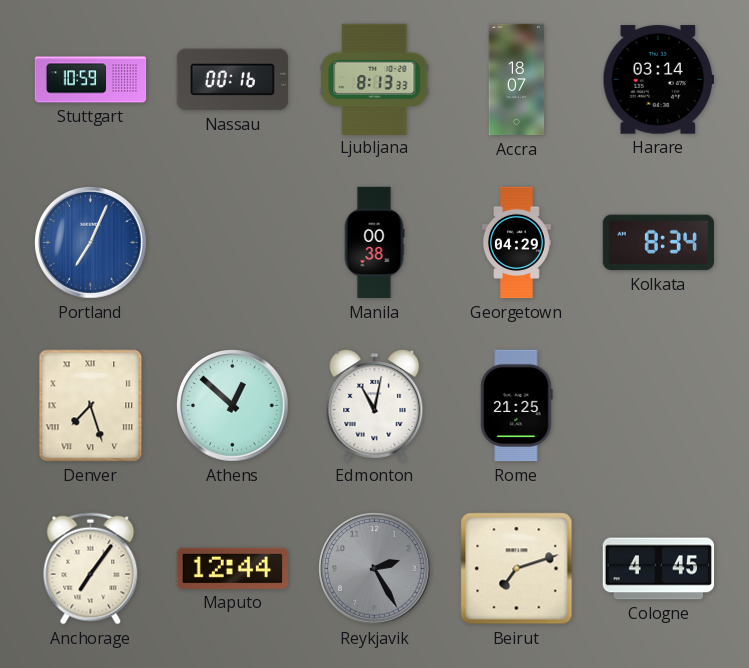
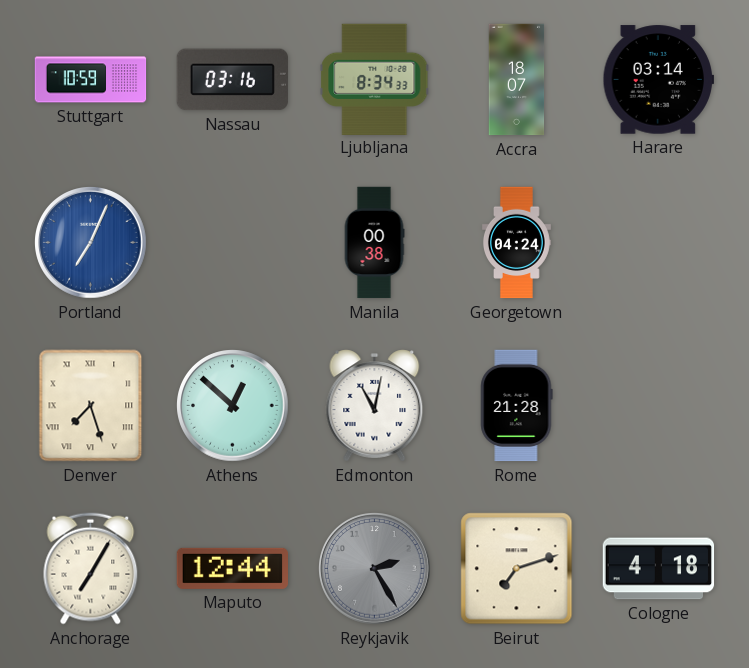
Nassau: 00:16 -> 03:16 (232, 80)
Ljubljana: 8:13 -> 8:34 (375, 79)
Georgetown: 04:29 -> 04:24 (516, 243)
Kolkata: 8:34 -> none (658, 243)
Rome: 21:25 -> 21:28 (517, 406)
Anchorage: 7:06 -> 7:05 (91, 569)
Cologne: 4:45 -> 4:18 (659, 569)
